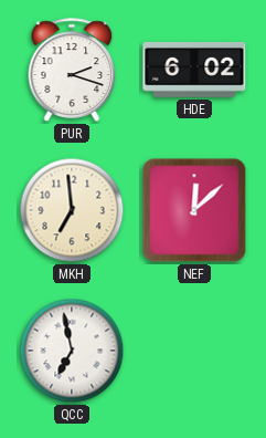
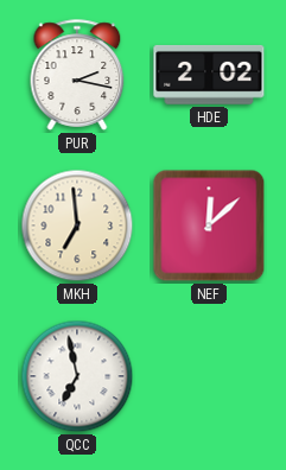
PUR: 2:18 -> 2:17 (77, 75)
HDE: 6:02 -> 2:02 (209, 75)
